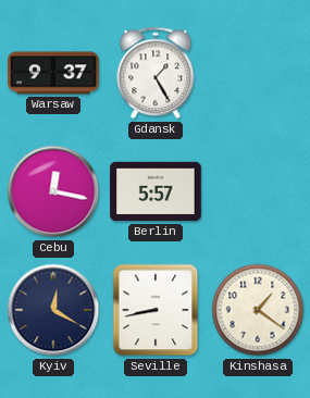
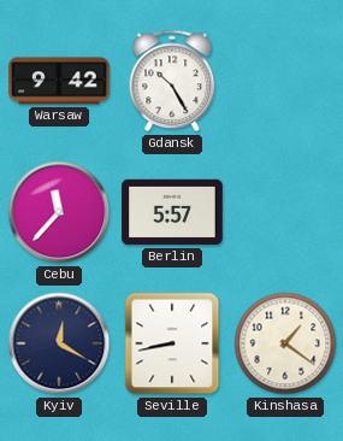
Warsaw: 9:37 -> 9:42 (59, 81)
Gdansk: 1:25 -> 10:25 (172, 81)
Cebu: 12:17 -> 11:37 (59, 212)
